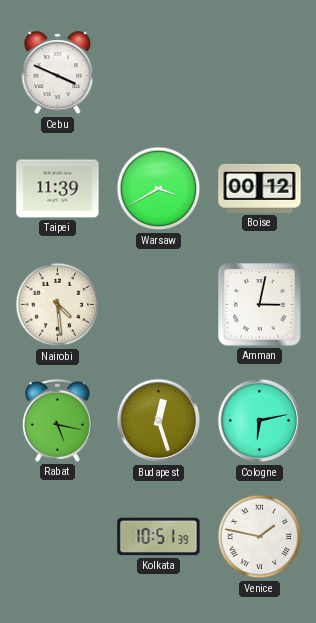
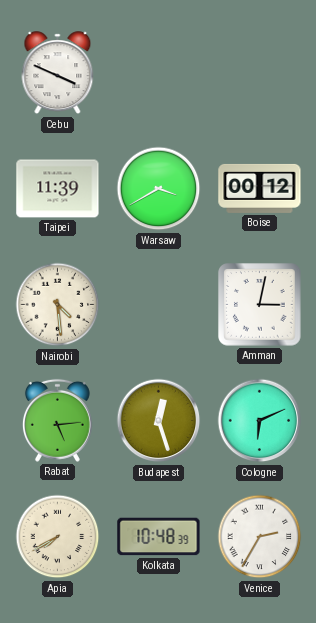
Rabat: 5:17 -> 5:14 (57, 420)
Cologne: 6:13 -> 6:11 (260, 421)
Apia: none -> 7:40 (58, 537)
Kolkata: 10:51 -> 10:48 (159, 537)
Venice: 1:47 -> 2:35 (260, 537)
